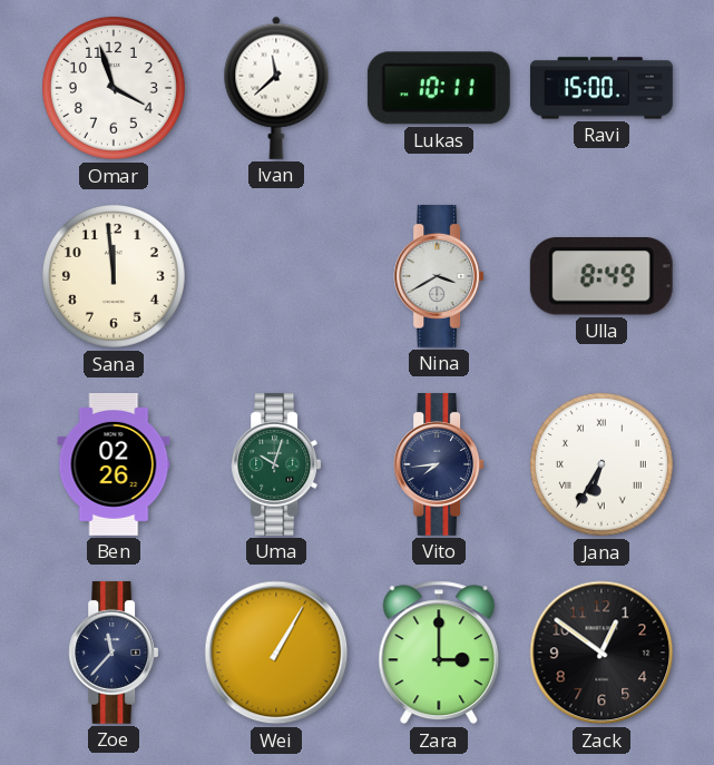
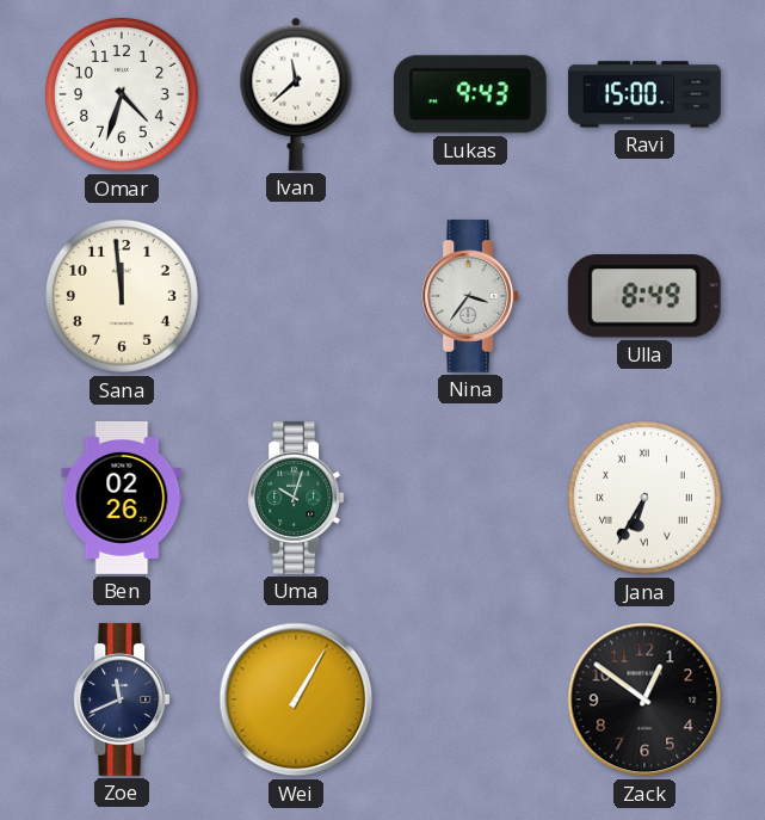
Omar: 3:57 -> 4:33 (122, 94)
Lukas: 10:11 -> 9:43 (470, 94)
Nina: 3:40 -> 3:36 (470, 296)
Vito: 7:44 -> none (439, 464)
Zoe: 11:37 -> 11:41 (122, 699)
Zara: 3:00 -> none (439, 653)
